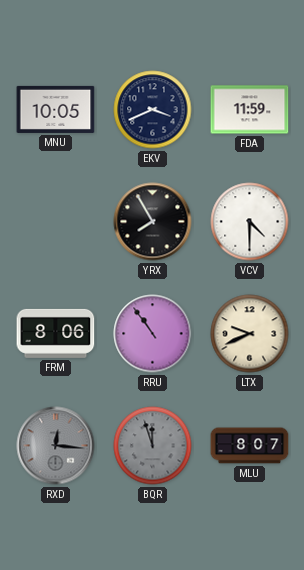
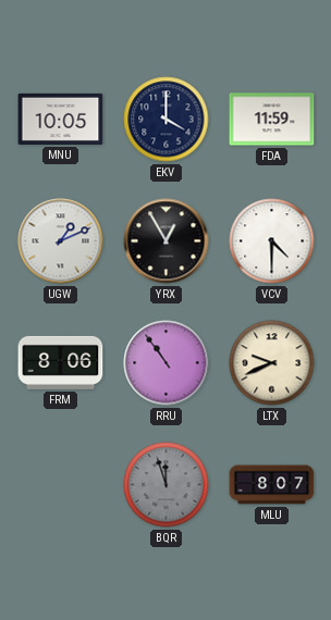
EKV: 3:41 -> 4:00 (167, 120)
UGW: none -> 1:11 (61, 241)
YRX: 7:55 -> 12:55 (167, 241)
RXD: 12:16 -> none (56, 446)
